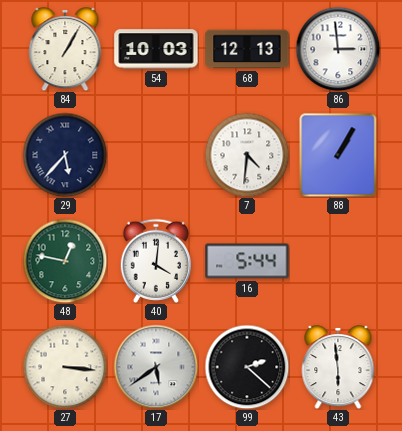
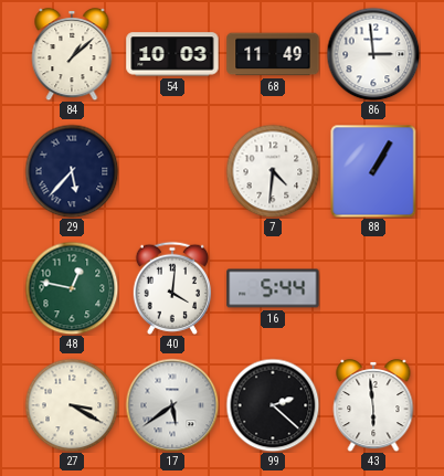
84: 1:05 -> 1:08 (72, 54)
68: 12:13 -> 11:49 (273, 54)
27: 3:16 -> 3:20 (72, 405)
